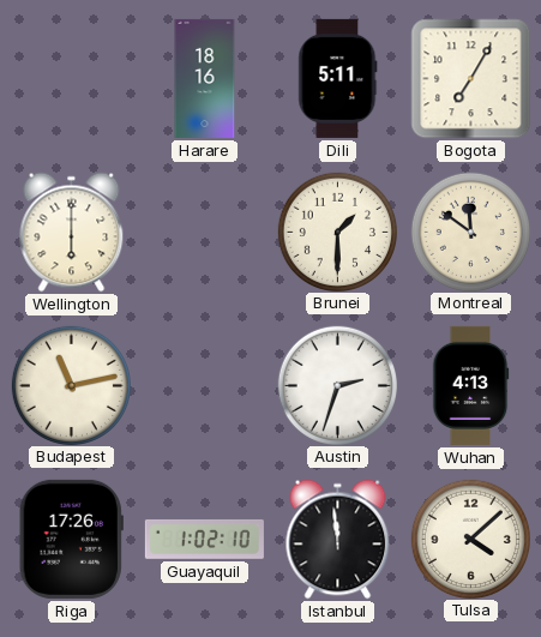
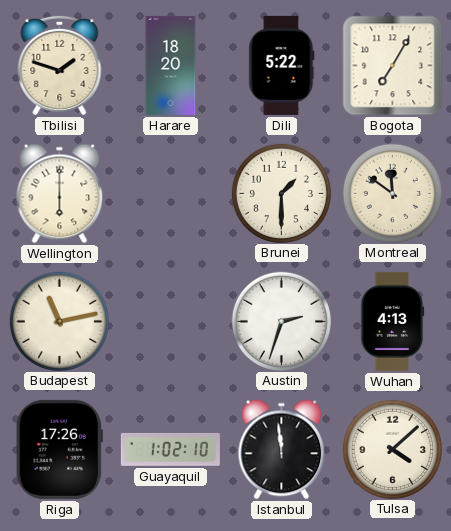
Tbilisi: none -> 1:48 (60, 65)
Harare: 18:16 -> 18:20 (171, 65)
Dili: 5:11 -> 5:22 (282, 65)
